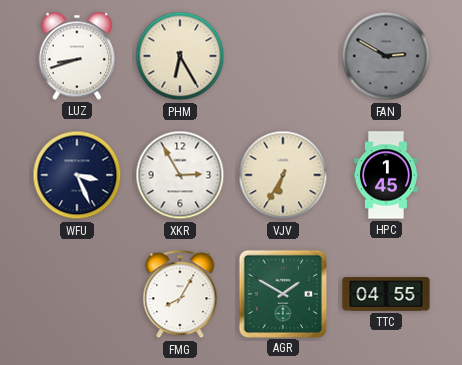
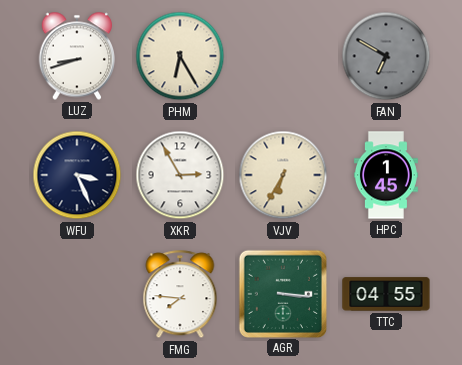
FAN: 2:50 -> 6:50 (386, 56)
FMG: 8:05 -> 7:46 (180, 295)
AGR: 1:50 -> 3:16 (282, 293)
